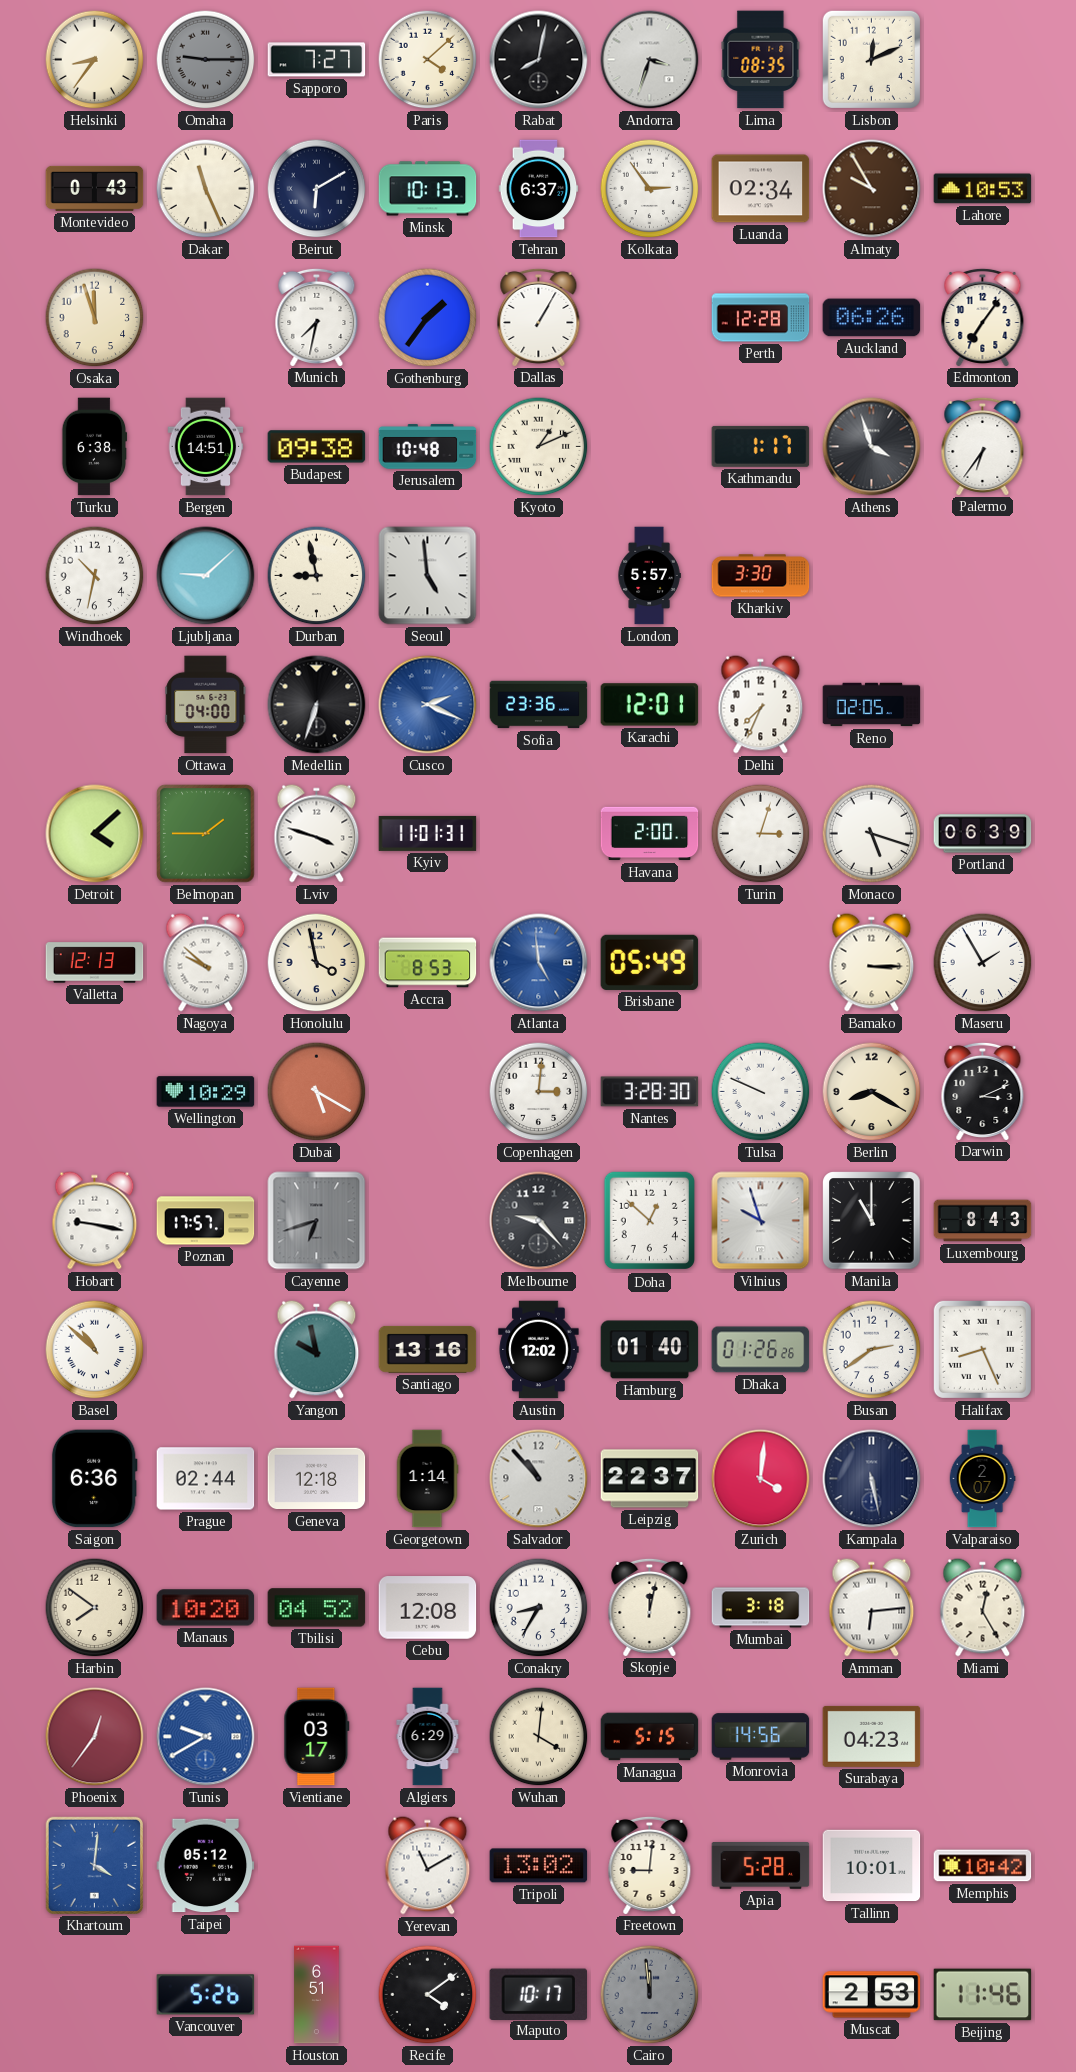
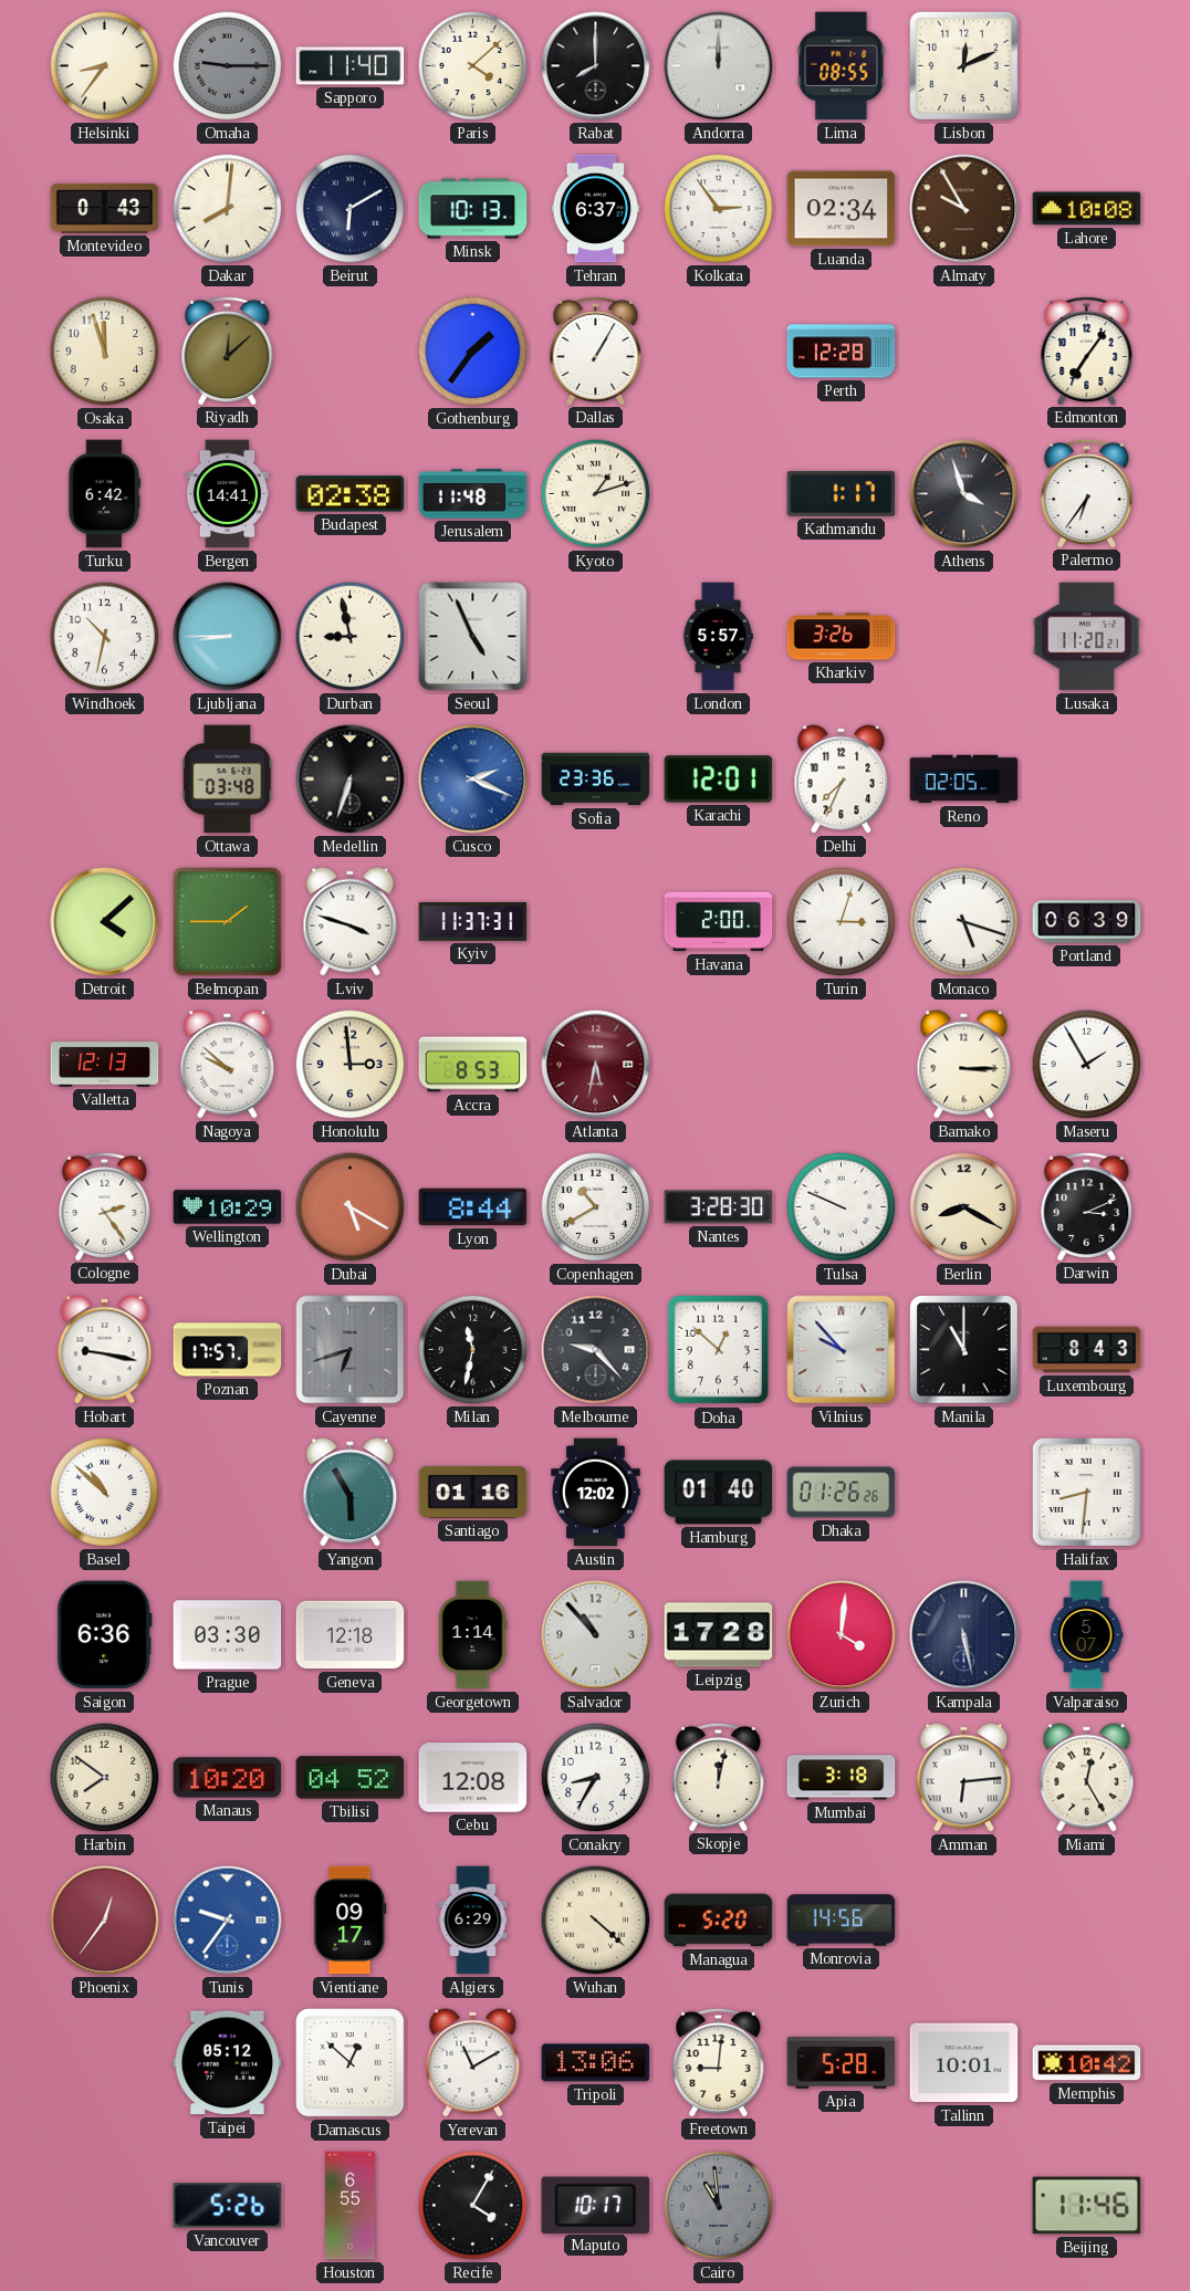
Sapporo: 7:27 -> 11:40 (351, 66)
Rabat: 8:02 -> 8:00 (596, 66)
Andorra: 3:33 -> 12:00 (719, 66)
Lima: 08:35 -> 08:55 (842, 66)
Dakar: 11:26 -> 8:01 (228, 209)
Lahore: 10:53 -> 10:08 (1087, 209)
Riyadh: none -> 12:08 (228, 351)
Munich: 7:32 -> none (317, 317)
Auckland: 06:26 -> none (872, 318)
Turku: 6:38 -> 6:42 (105, 494)
Bergen: 14:51 -> 14:41 (228, 494)
Budapest: 09:38 -> 02:38 (351, 494)
Jerusalem: 10:48 -> 11:48 (473, 494)
Kyoto: 1:11 -> 1:12 (596, 494)
Ljubljana: 9:08 -> 8:45 (228, 637)
Seoul: 4:59 -> 4:56 (473, 637)
Kharkiv: 3:30 -> 3:26 (842, 637)
Lusaka: none -> 11:20 (1086, 637)
Ottawa: 04:00 -> 03:48 (228, 780)
Kyiv: 11:01 -> 11:37 (473, 921)
Honolulu: 3:58 -> 2:59 (351, 1065)
Atlanta: 4:59 -> 5:32 (596, 1065)
Atlanta dial: blue -> burgundy (596, 1065)
Brisbane: 05:49 -> none (650, 962)
Cologne: none -> 2:24 (105, 1206)
Lyon: none -> 8:44 (473, 1207)
Copenhagen: 3:01 -> 10:40 (596, 1207)
Milan: none -> 11:32 (473, 1350)
Vilnius: 9:57 -> 9:53 (842, 1350)
Yangon: 9:58 -> 5:55 (351, 1493)
Santiago: 13:16 -> 01:16 (473, 1492)
Busan: 2:39 -> none (872, 1350)
Halifax: 8:26 -> 8:31 (1086, 1492)
Prague: 02:44 -> 03:30 (228, 1635)
Leipzig: 22:37 -> 17:28 (719, 1635)
Valparaiso: 2:07 -> 5:07 (1086, 1635)
Tunis: 9:40 -> 9:36 (228, 1921)
Vientiane: 03:17 -> 09:17 (351, 1921)
Wuhan: 4:01 -> 4:22 (596, 1921)
Managua: 5:15 -> 5:20 (719, 1921)
Surabaya: 04:23 -> none (872, 1736)
Khartoum: 4:01 -> none (94, 1865)
Damascus: none -> 12:52 (351, 2063)
Tripoli: 13:02 -> 13:06 (596, 2063)
Houston: 6:51 -> 6:55 (351, 2206)
Recife: 4:09 -> 4:05 (473, 2206)
Cairo: 11:59 -> 10:59 (719, 2206)
Muscat: 2:53 -> none (872, 1995)
